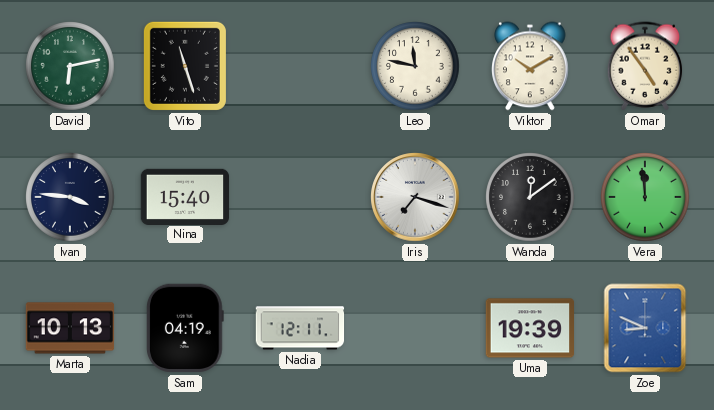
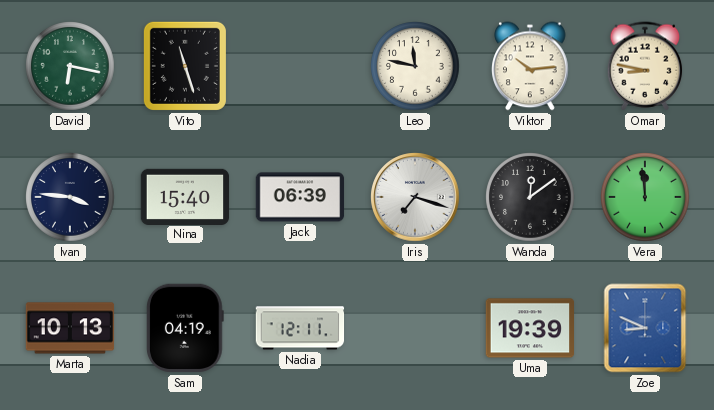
David: 6:13 -> 6:17 (70, 66)
Viktor: 10:10 -> 10:14 (530, 66)
Omar: 4:54 -> 8:47 (645, 66)
Jack: none -> 06:39 (300, 197)
